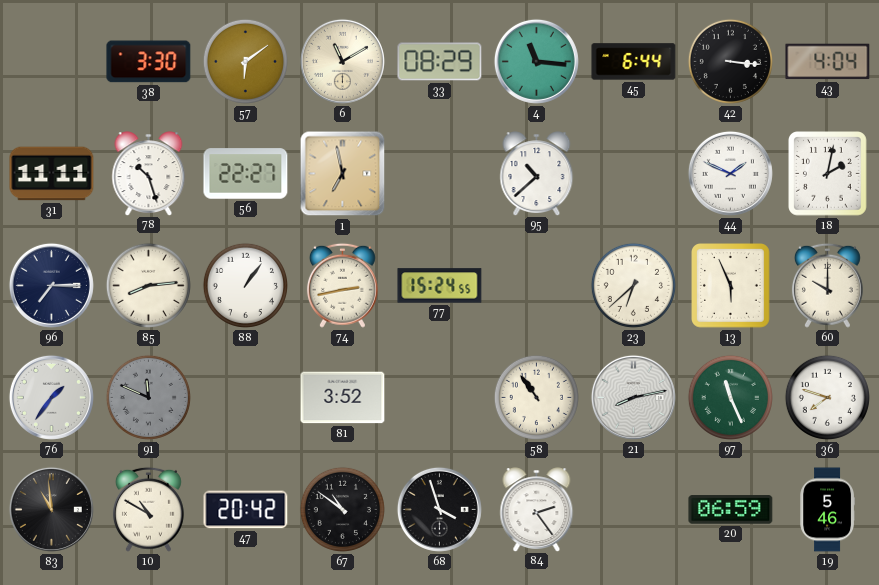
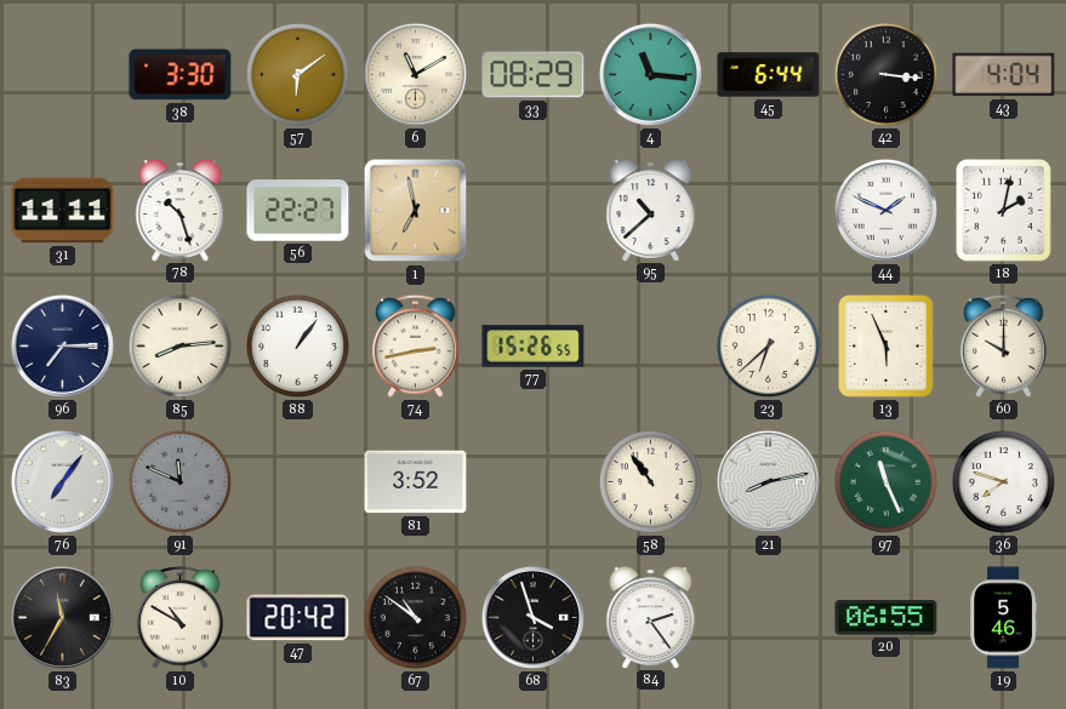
77: 15:24 -> 15:26 (534, 347)
76: 1:36 -> 7:06 (62, 481)
83: 10:59 -> 11:35 (62, 617)
20: 06:59 -> 06:55 (887, 618)
